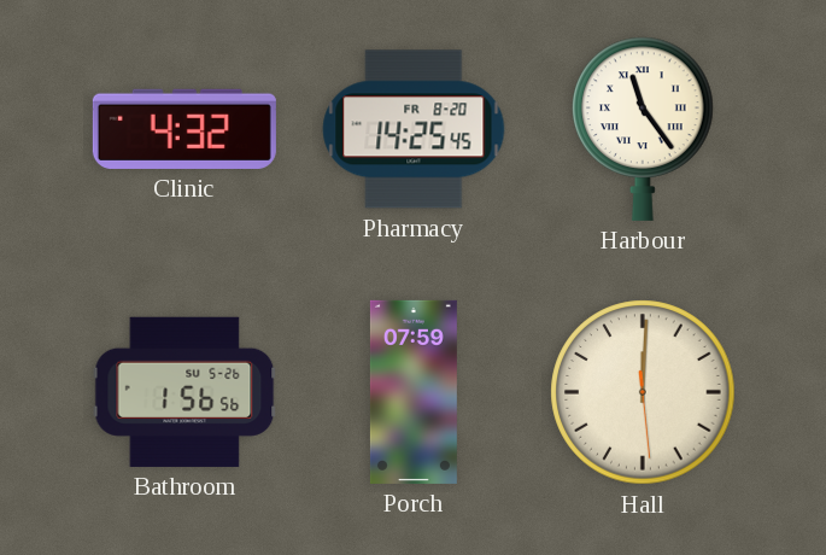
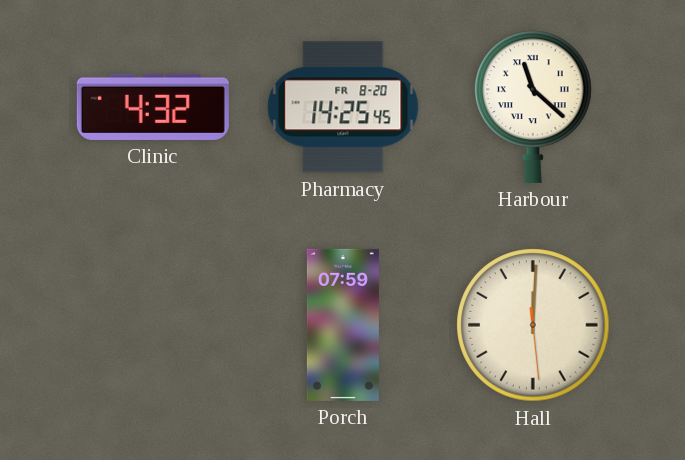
Harbour: 11:24 -> 11:22 (533, 107)
Bathroom: 1:56 -> none (184, 392)
